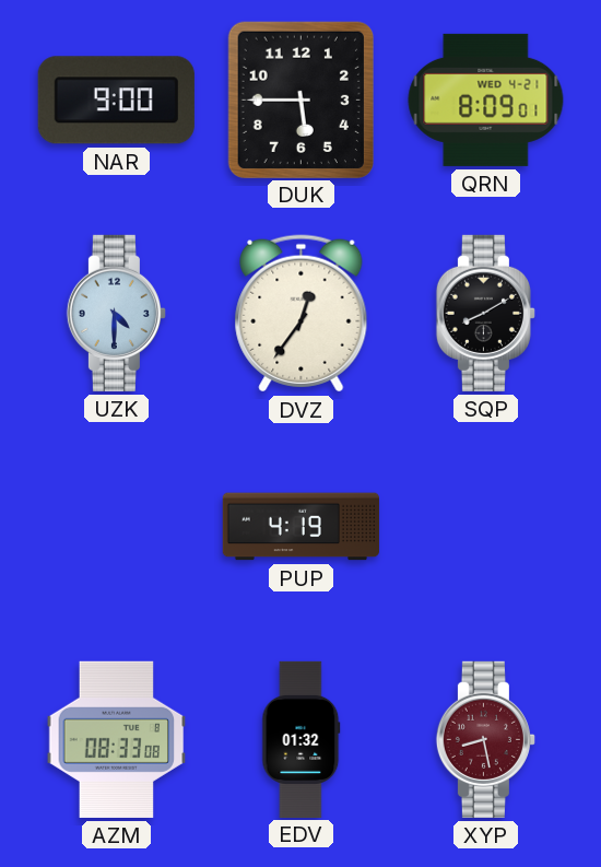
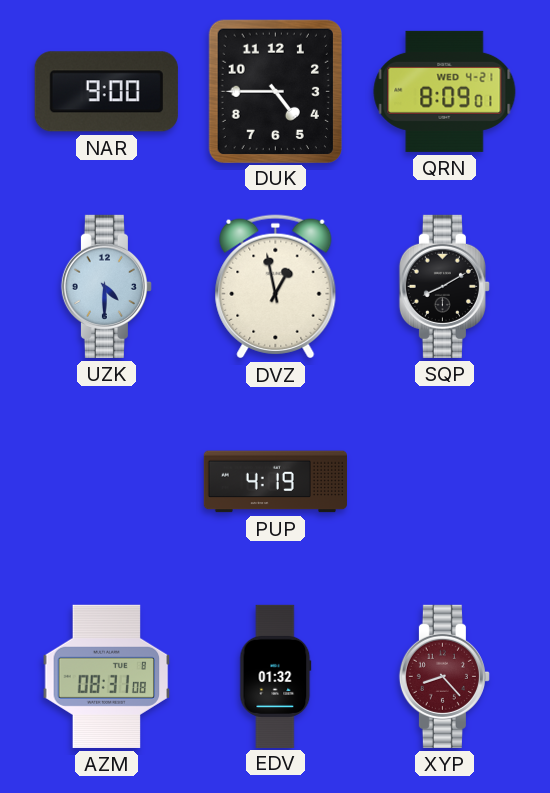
DUK: 5:45 -> 4:45 (275, 91)
DVZ: 12:36 -> 12:58 (276, 287)
AZM: 08:33 -> 08:31 (107, 676)
XYP: 8:28 -> 8:23 (444, 676)
